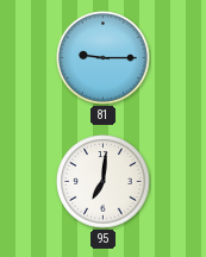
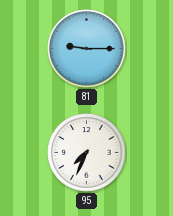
95: 7:01 -> 7:34 (87, 153)
